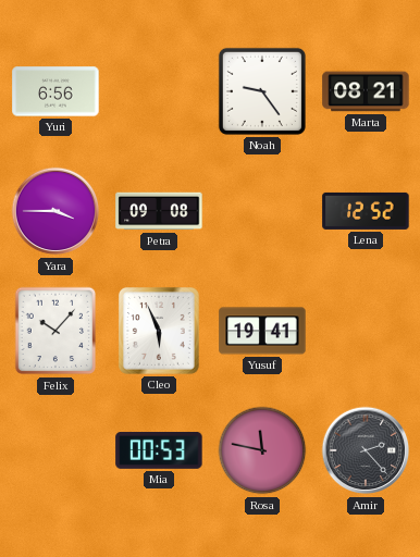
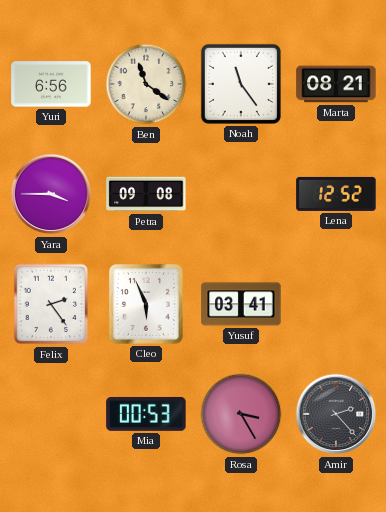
Ben: none -> 11:21 (146, 84)
Noah: 9:24 -> 11:24 (241, 84)
Felix: 10:07 -> 2:24 (51, 304)
Yusuf: 19:41 -> 03:41 (241, 304)
Rosa: 11:47 -> 3:25 (241, 414)
